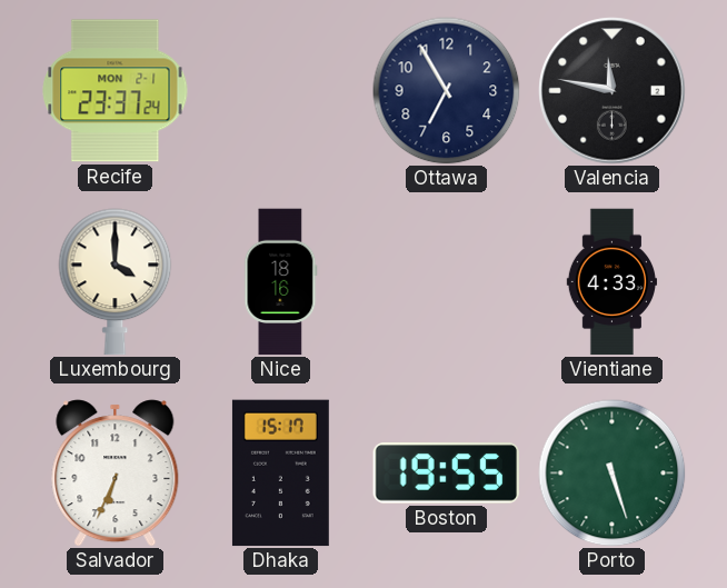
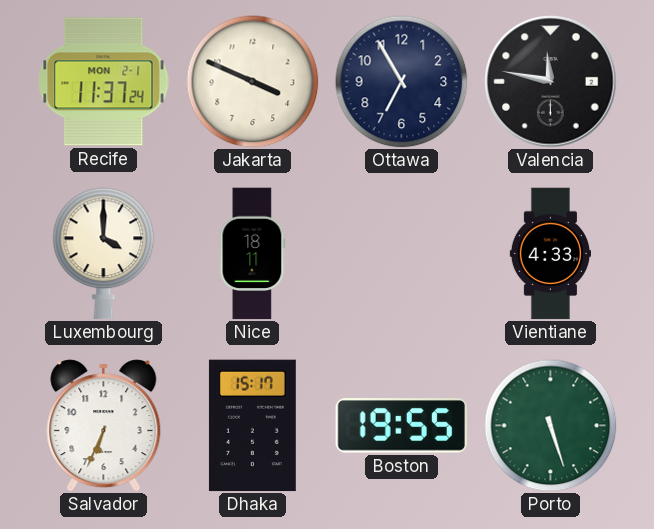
Recife: 23:37 -> 11:37 (104, 82)
Jakarta: none -> 3:49 (253, 82)
Nice: 18:16 -> 18:11 (253, 254)
